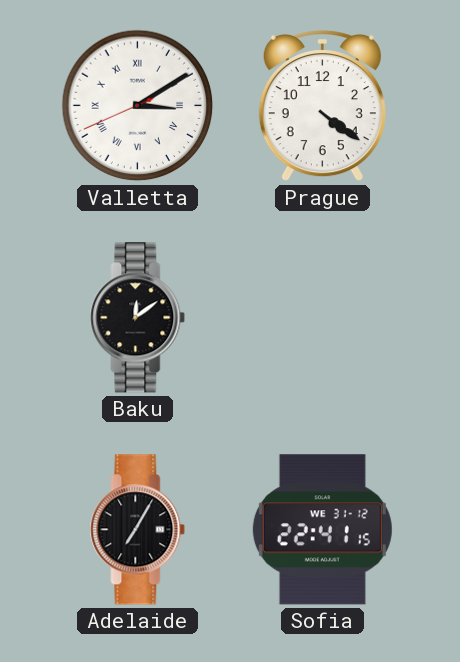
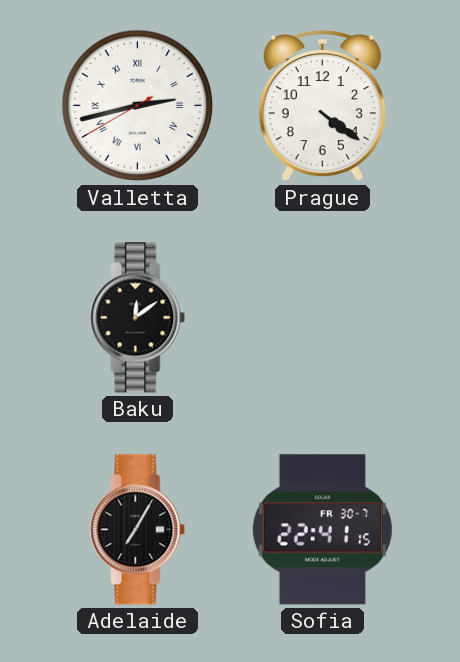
Valletta: 3:09 -> 2:42 (138, 106)
Sofia date: WE 31-12 -> FR 30-7 (322, 530)
